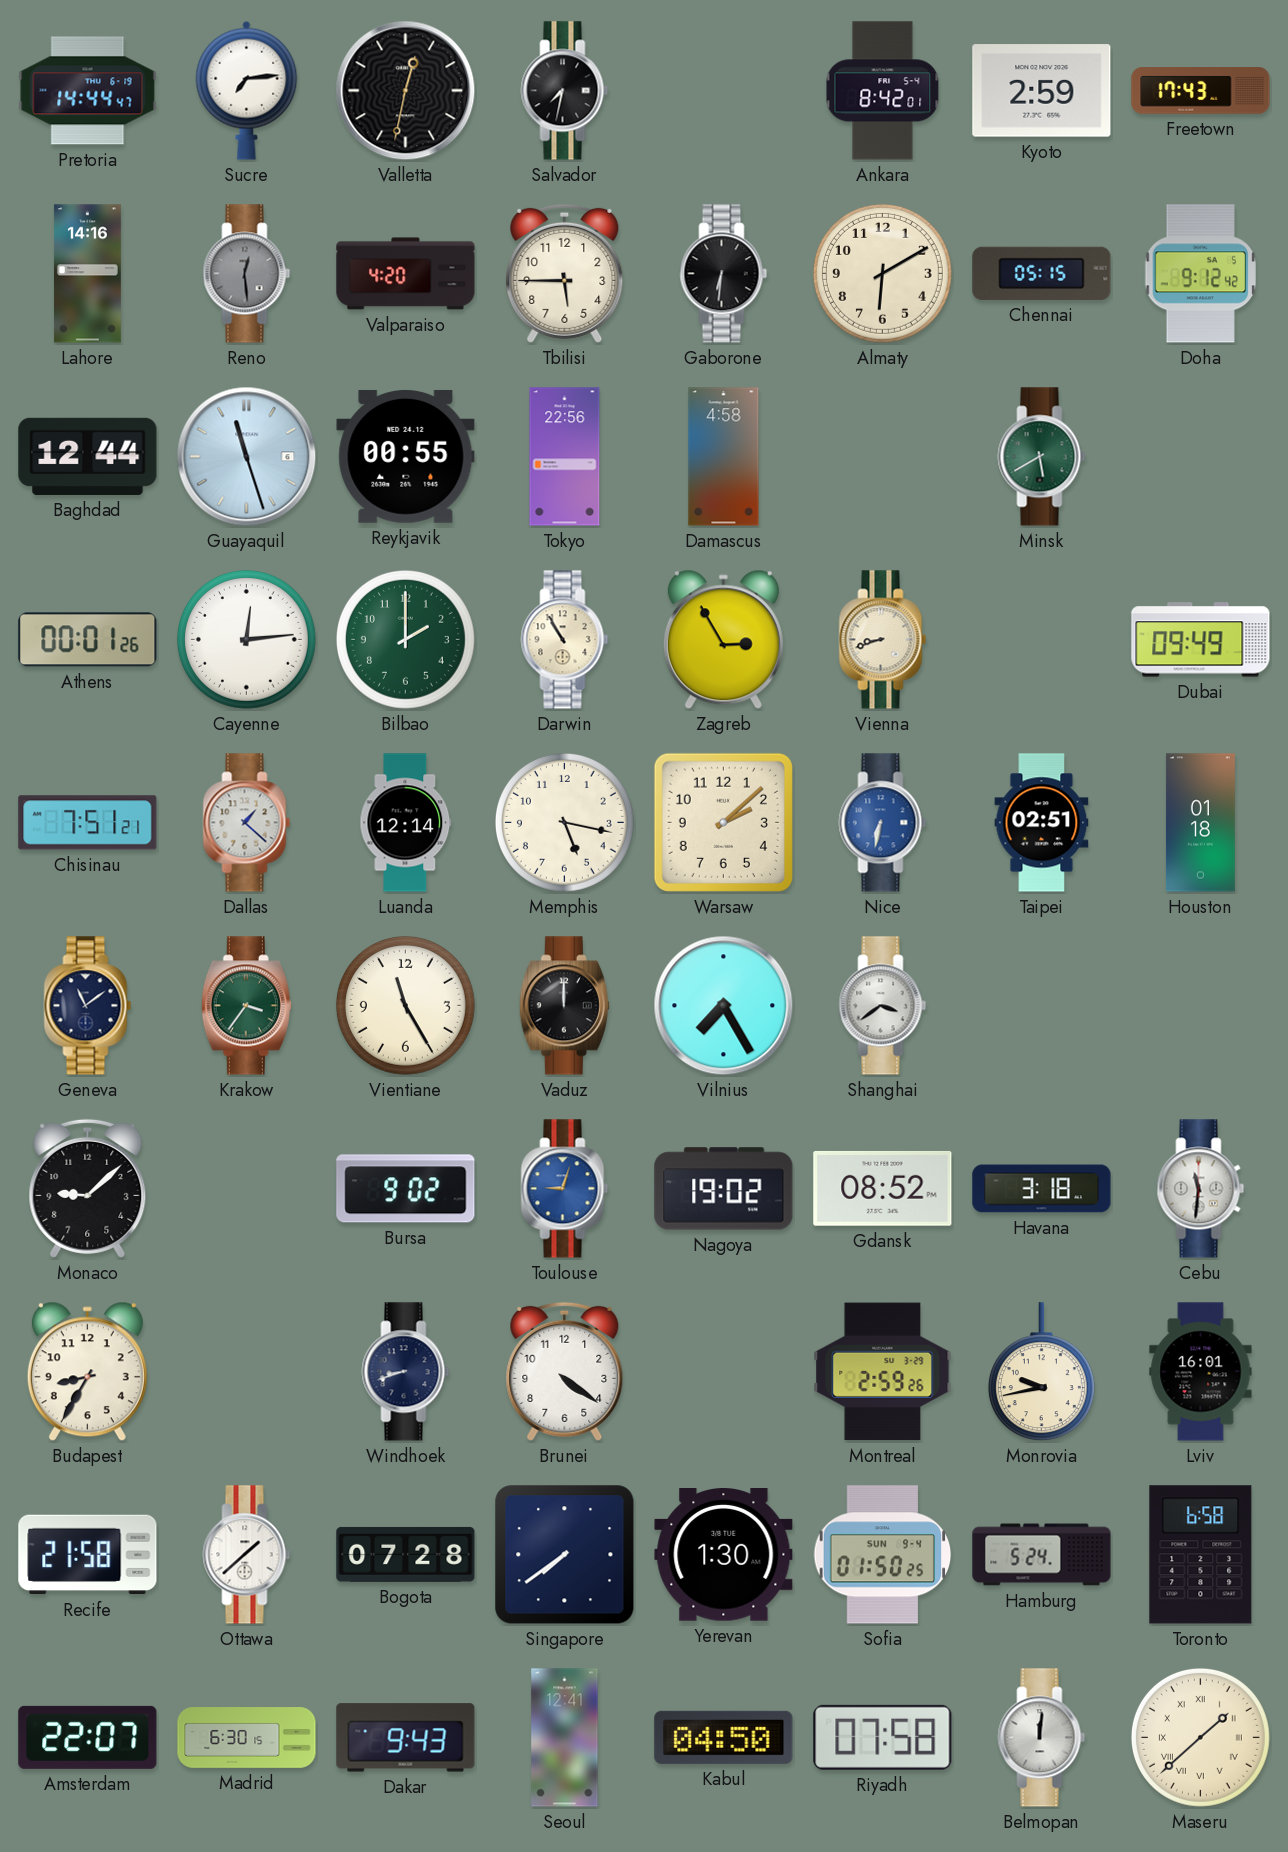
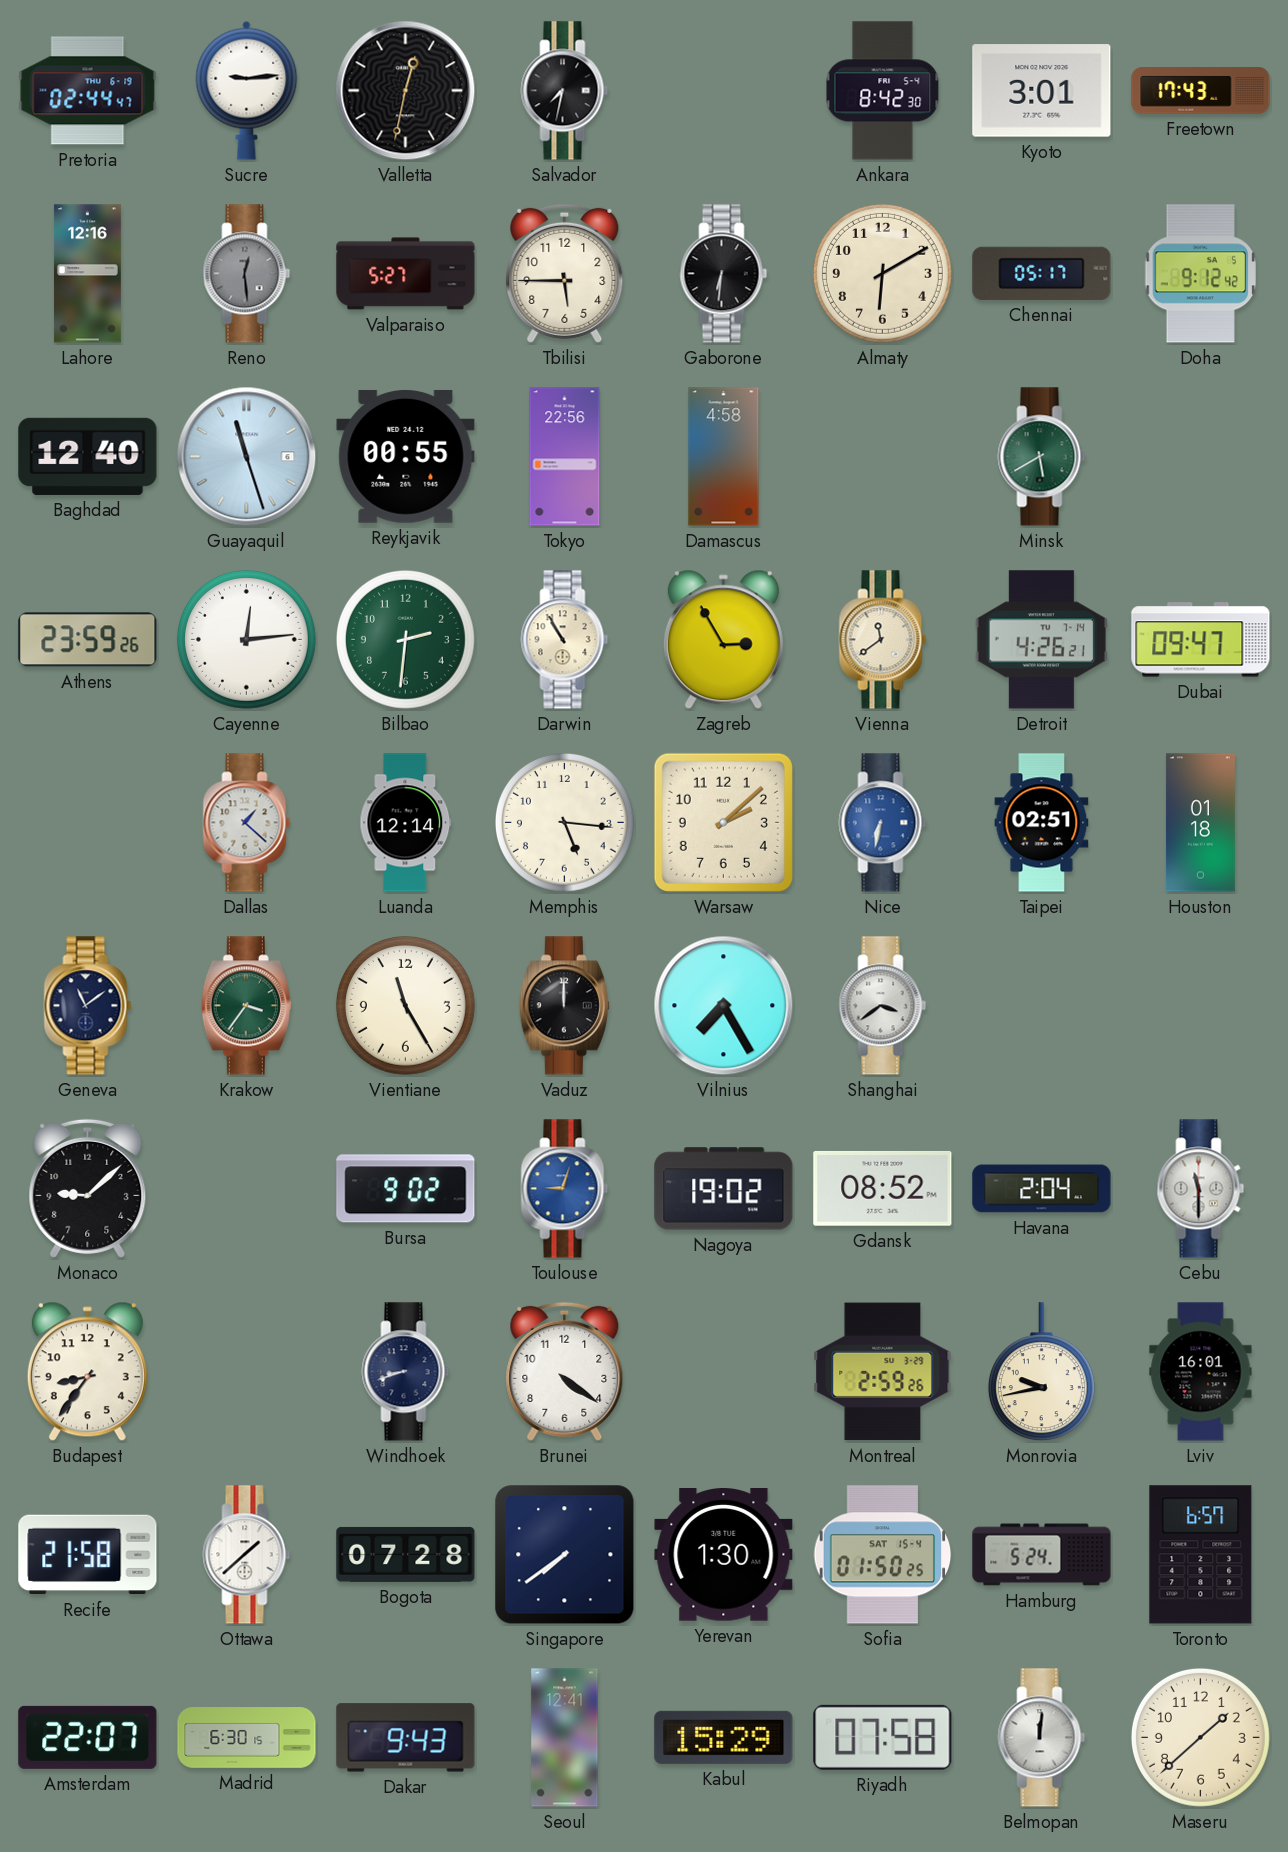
Pretoria: 14:44 -> 02:44 (88, 91)
Sucre: 7:14 -> 9:14 (247, 90)
Ankara: 8:42:01 -> 8:42:30 (883, 91)
Kyoto: 2:59 -> 3:01 (1042, 91)
Lahore: 14:16 -> 12:16 (87, 274)
Valparaiso: 4:20 -> 5:27 (406, 274)
Chennai: 05:15 -> 05:17 (1042, 273)
Baghdad: 12:44 -> 12:40 (88, 456)
Athens: 00:01 -> 23:59 (88, 640)
Bilbao: 2:00 -> 2:31 (405, 639)
Vienna: 8:42 -> 11:39 (883, 640)
Detroit: none -> 4:26 (1041, 640)
Dubai: 09:49 -> 09:47 (1201, 640)
Chisinau: 7:51 -> none (88, 823)
Memphis: 5:17 -> 5:16 (564, 822)
Havana: 3:18 -> 2:04 (1042, 1189)
Cebu: 11:31 -> 11:30 (1201, 1189)
Budapest: 8:35 -> 8:36 (87, 1372)
Sofia date: SUN 9-4 -> SAT 15-4 (883, 1555)
Toronto: 6:58 -> 6:57 (1201, 1555)
Kabul: 04:50 -> 15:29 (724, 1737)
Maseru numerals: Roman -> Arabic (1200, 1737)
